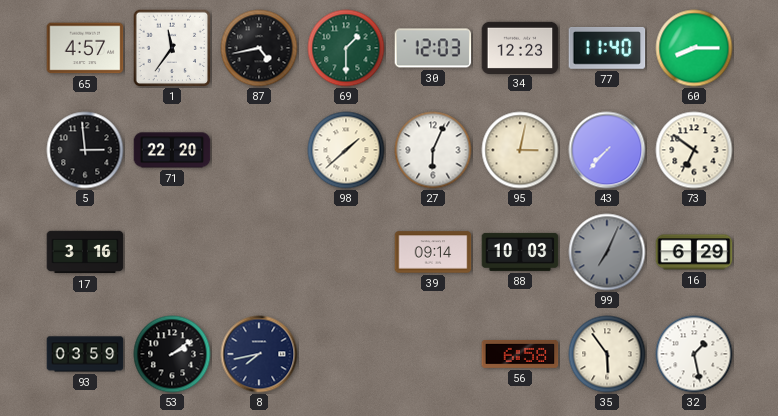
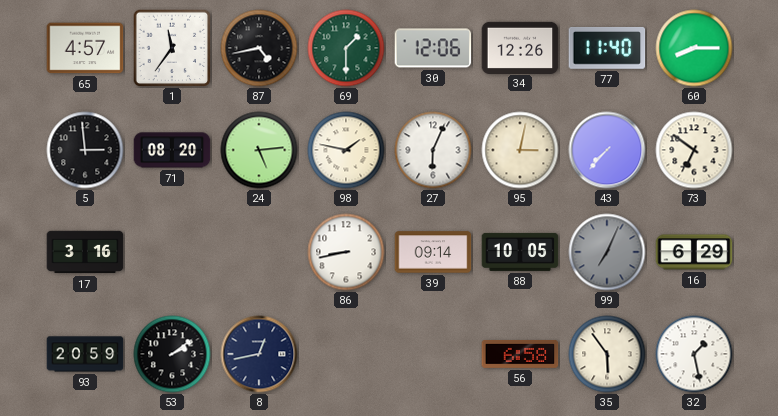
30: 12:03 -> 12:06 (433, 48)
34: 12:23 -> 12:26 (520, 47)
71: 22:20 -> 08:20 (172, 150)
24: none -> 5:14 (259, 150)
98: 1:38 -> 1:47 (346, 150)
86: none -> 8:43 (346, 252)
88: 10:03 -> 10:05 (520, 252)
93: 03:59 -> 20:59 (85, 354)
8: 7:43 -> 12:43 (259, 354)
